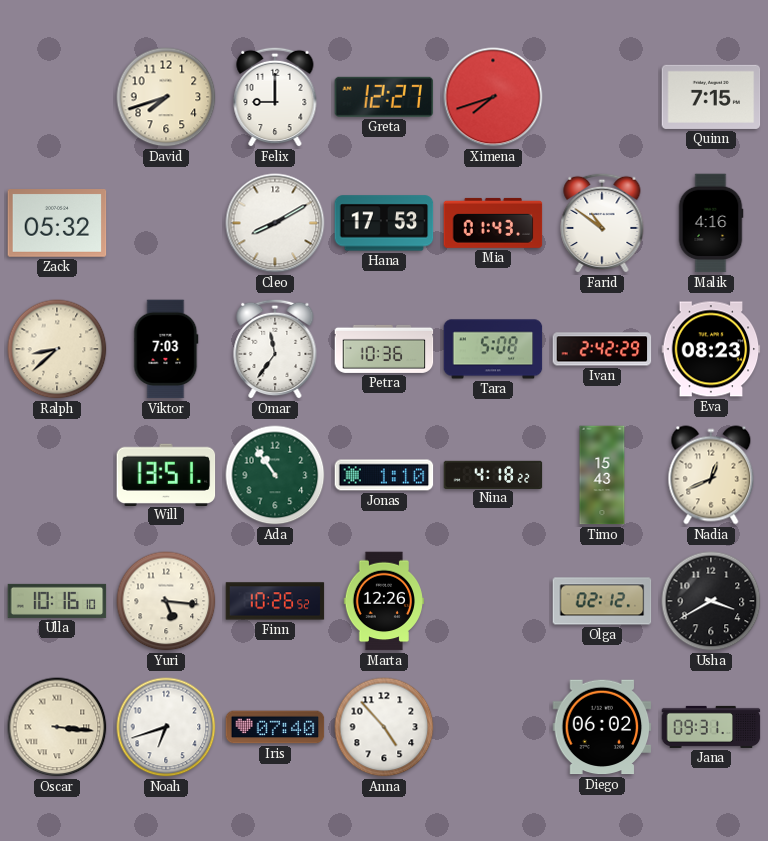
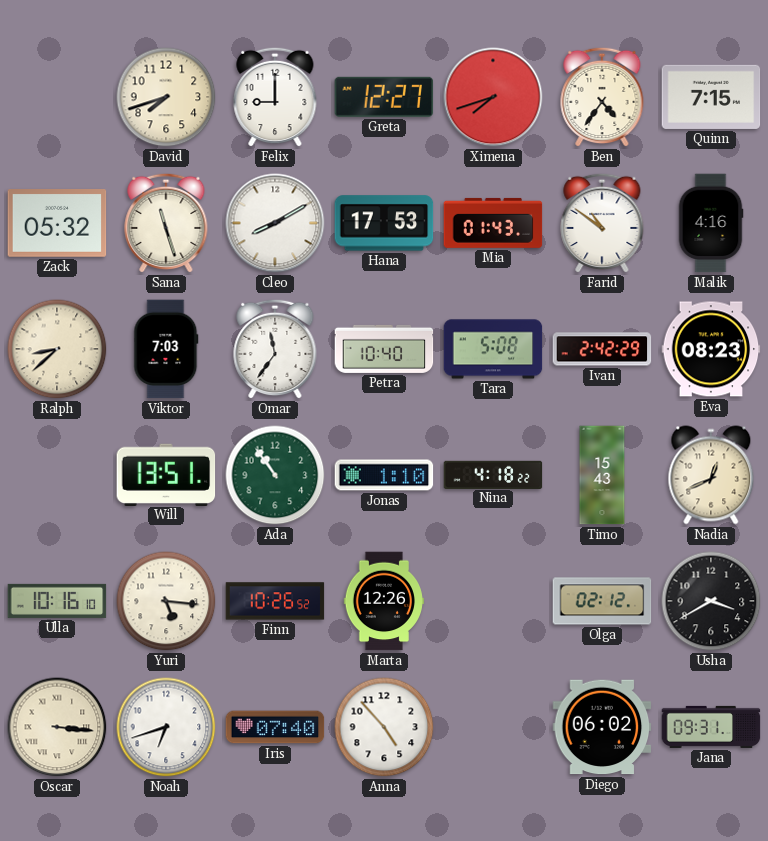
Ben: none -> 4:36 (602, 97)
Sana: none -> 11:27 (166, 223)
Petra: 10:36 -> 10:40 (384, 349)
